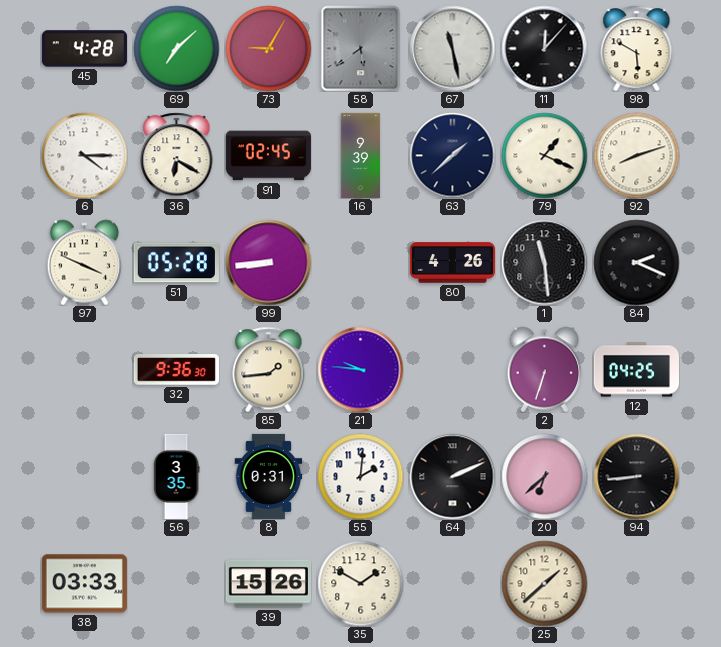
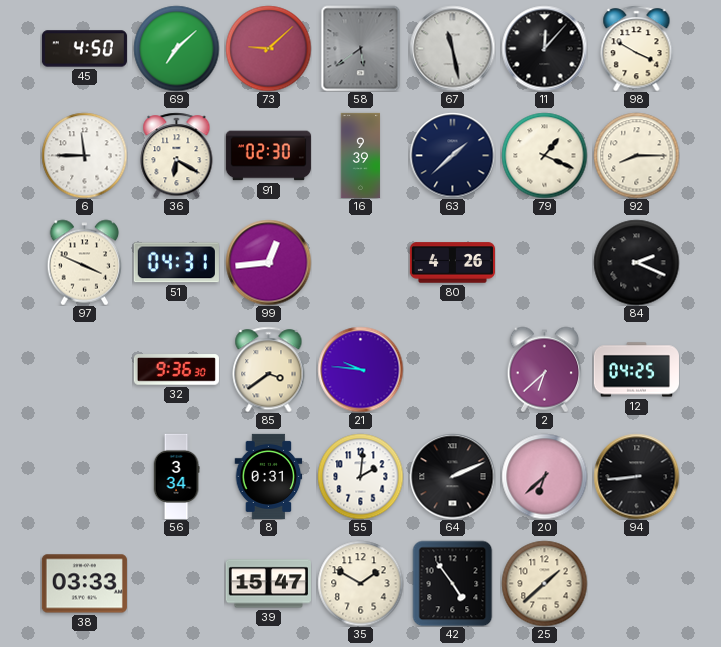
45: 4:28 -> 4:50 (84, 49)
73: 9:05 -> 9:08 (268, 48)
98: 5:50 -> 3:50 (637, 48)
6: 4:15 -> 11:45 (84, 155)
91: 02:45 -> 02:30 (268, 156)
92: 8:12 -> 8:15 (636, 155)
51: 05:28 -> 04:31 (176, 263)
99: 8:44 -> 12:44 (268, 262)
1: 11:29 -> none (544, 262)
85: 1:44 -> 3:39 (269, 369)
2: 6:33 -> 6:38 (545, 369)
56: 3:35 -> 3:34 (176, 476)
39: 15:26 -> 15:47 (268, 584)
42: none -> 4:54 (453, 583)
